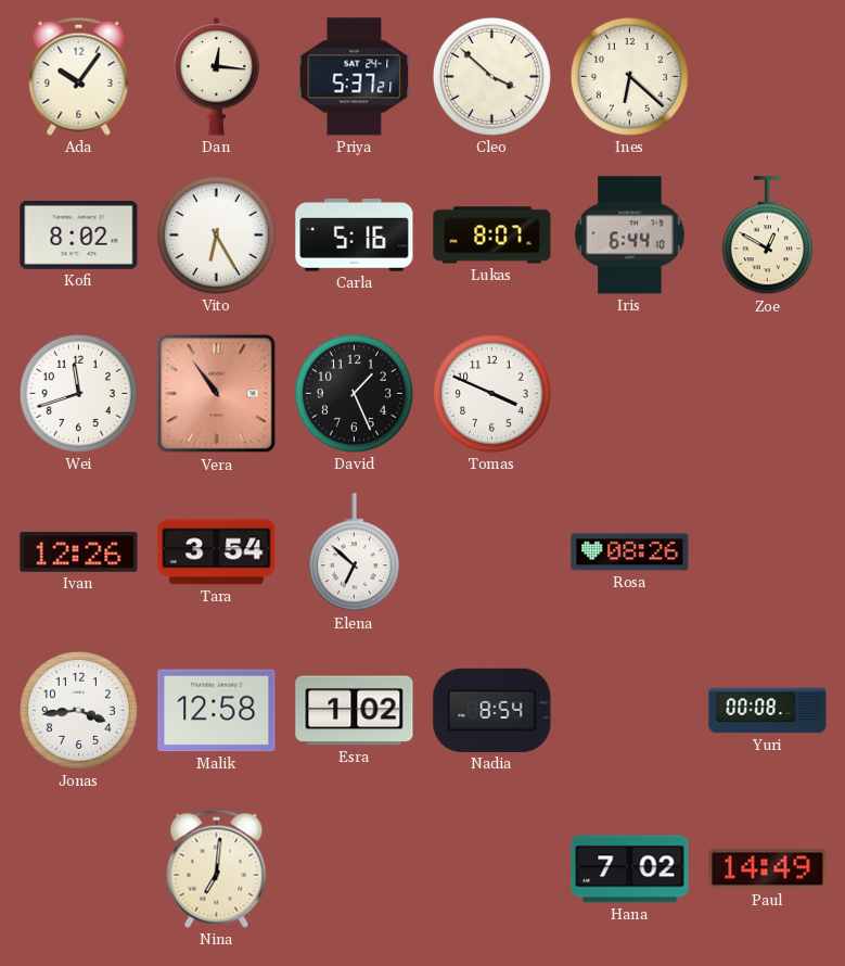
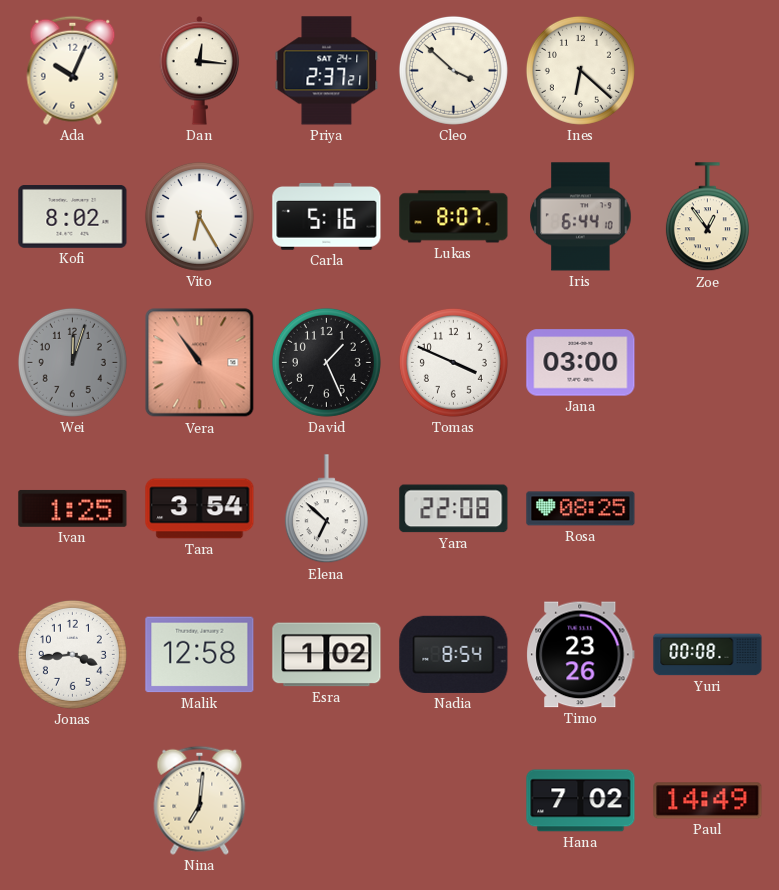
Ada: 10:06 -> 10:04 (73, 70)
Priya: 5:37 -> 2:37 (327, 71)
Zoe: 12:50 -> 12:54 (707, 217)
Wei: 11:42 -> 12:03 (72, 362)
Wei dial: white -> grey (72, 362)
Jana: none -> 03:00 (581, 363)
Ivan: 12:26 -> 1:25 (73, 508)
Yara: none -> 22:08 (454, 509)
Rosa: 08:26 -> 08:25 (581, 509)
Timo: none -> 23:26 (581, 655)
